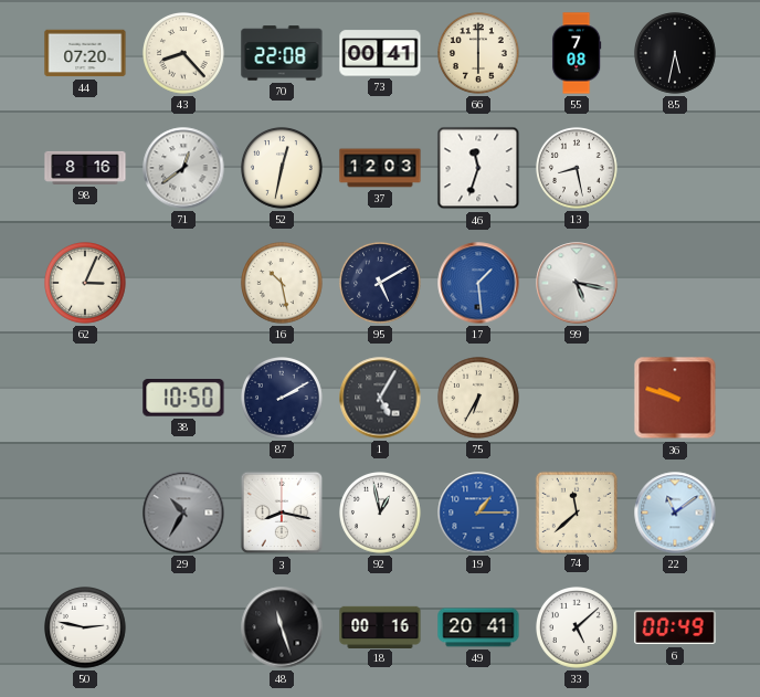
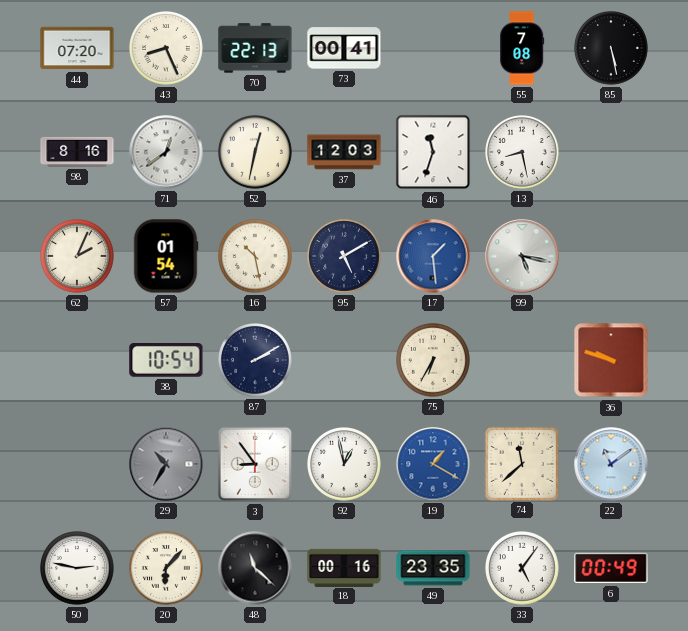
43: 8:23 -> 8:26 (167, 49)
70: 22:08 -> 22:13 (255, 48)
66: 6:00 -> none (479, 54)
85: 5:32 -> 5:28 (612, 49)
62: 3:04 -> 2:04 (78, 257)
57: none -> 01:54 (166, 256)
38: 10:50 -> 10:54 (166, 361)
1: 5:05 -> none (380, 398)
3: 8:17 -> 8:54 (255, 464)
19: 1:15 -> 1:20 (433, 464)
20: none -> 6:07 (167, 569)
48: 11:27 -> 11:22 (255, 568)
49: 20:41 -> 23:35 (433, 568)
33: 5:08 -> 5:06 (523, 569)
